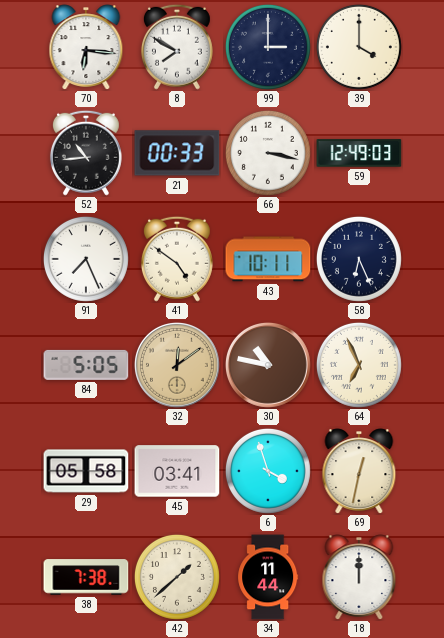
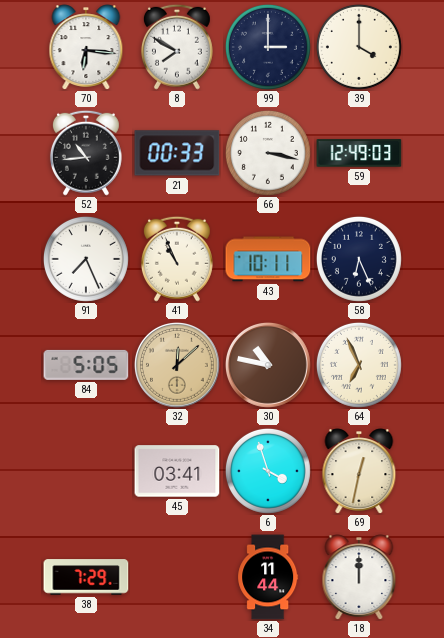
41: 4:51 -> 10:56 (177, 259)
32: 12:09 -> 12:08 (177, 366)
29: 05:58 -> none (86, 471)
38: 7:38 -> 7:29 (86, 577)
42: 1:38 -> none (177, 577)
